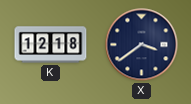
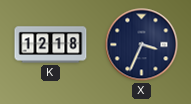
X: 3:39 -> 3:34 (142, 45)
